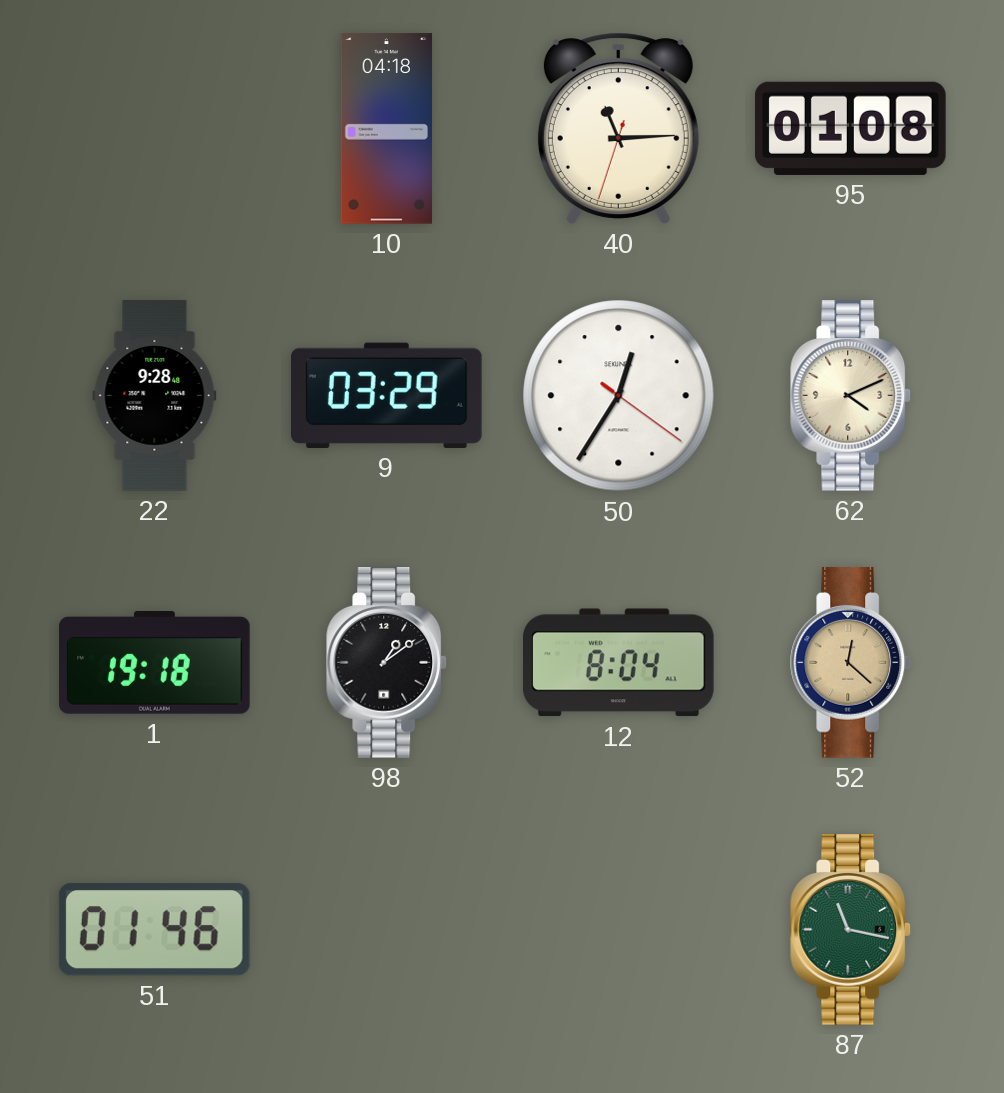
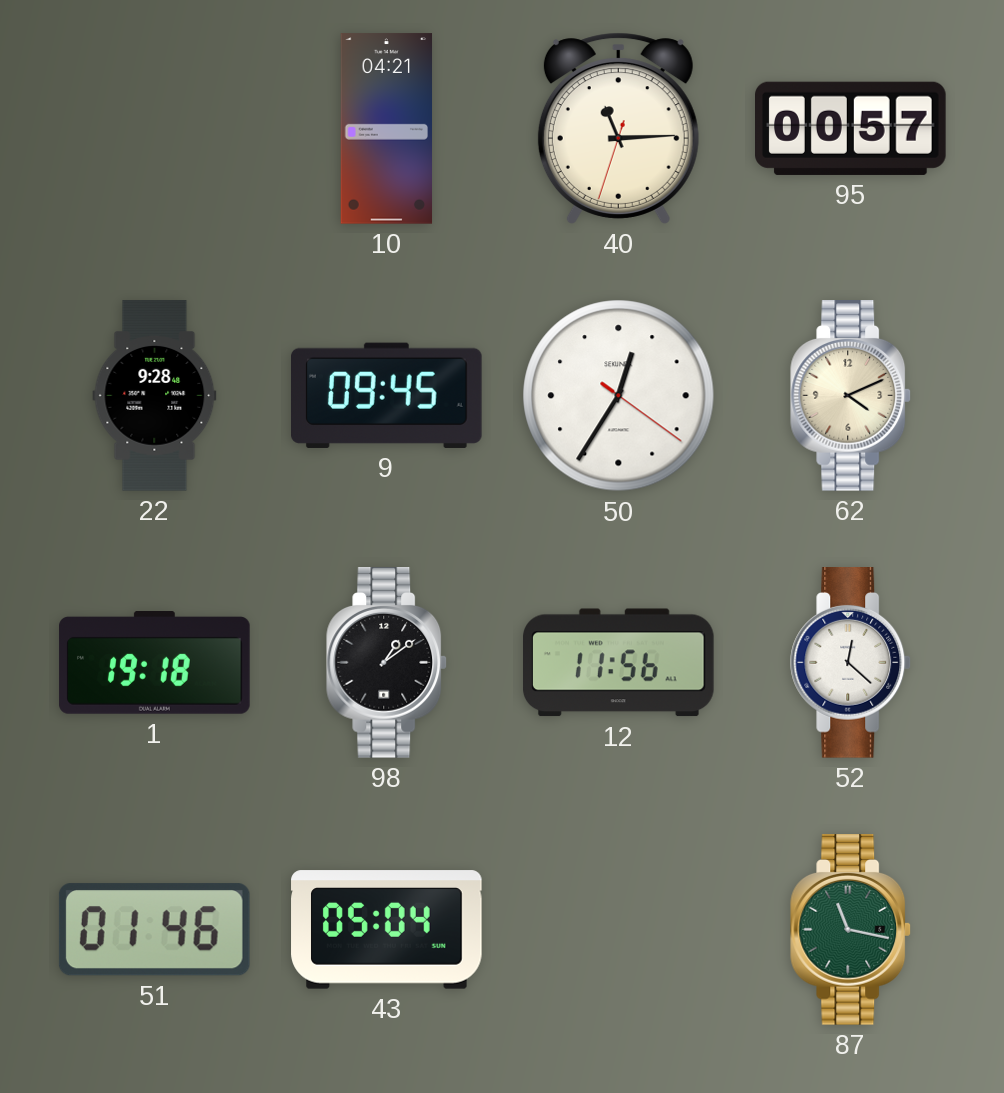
10: 04:18 -> 04:21 (387, 129)
95: 01:08 -> 00:57 (851, 128)
9: 03:29 -> 09:45 (387, 395)
12: 8:04 -> 11:56 (619, 663)
52 dial: champagne -> white (851, 663)
43: none -> 05:04 (387, 930)
